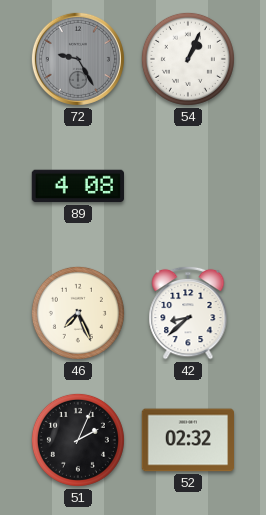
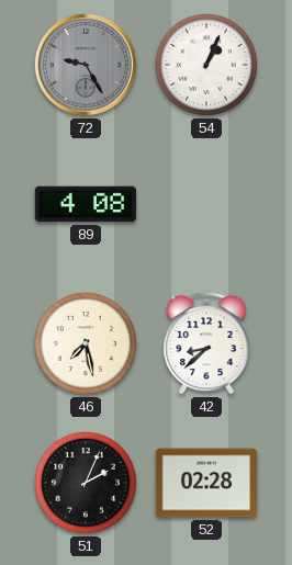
46: 7:26 -> 7:28 (86, 343)
52: 02:32 -> 02:28 (206, 483)
